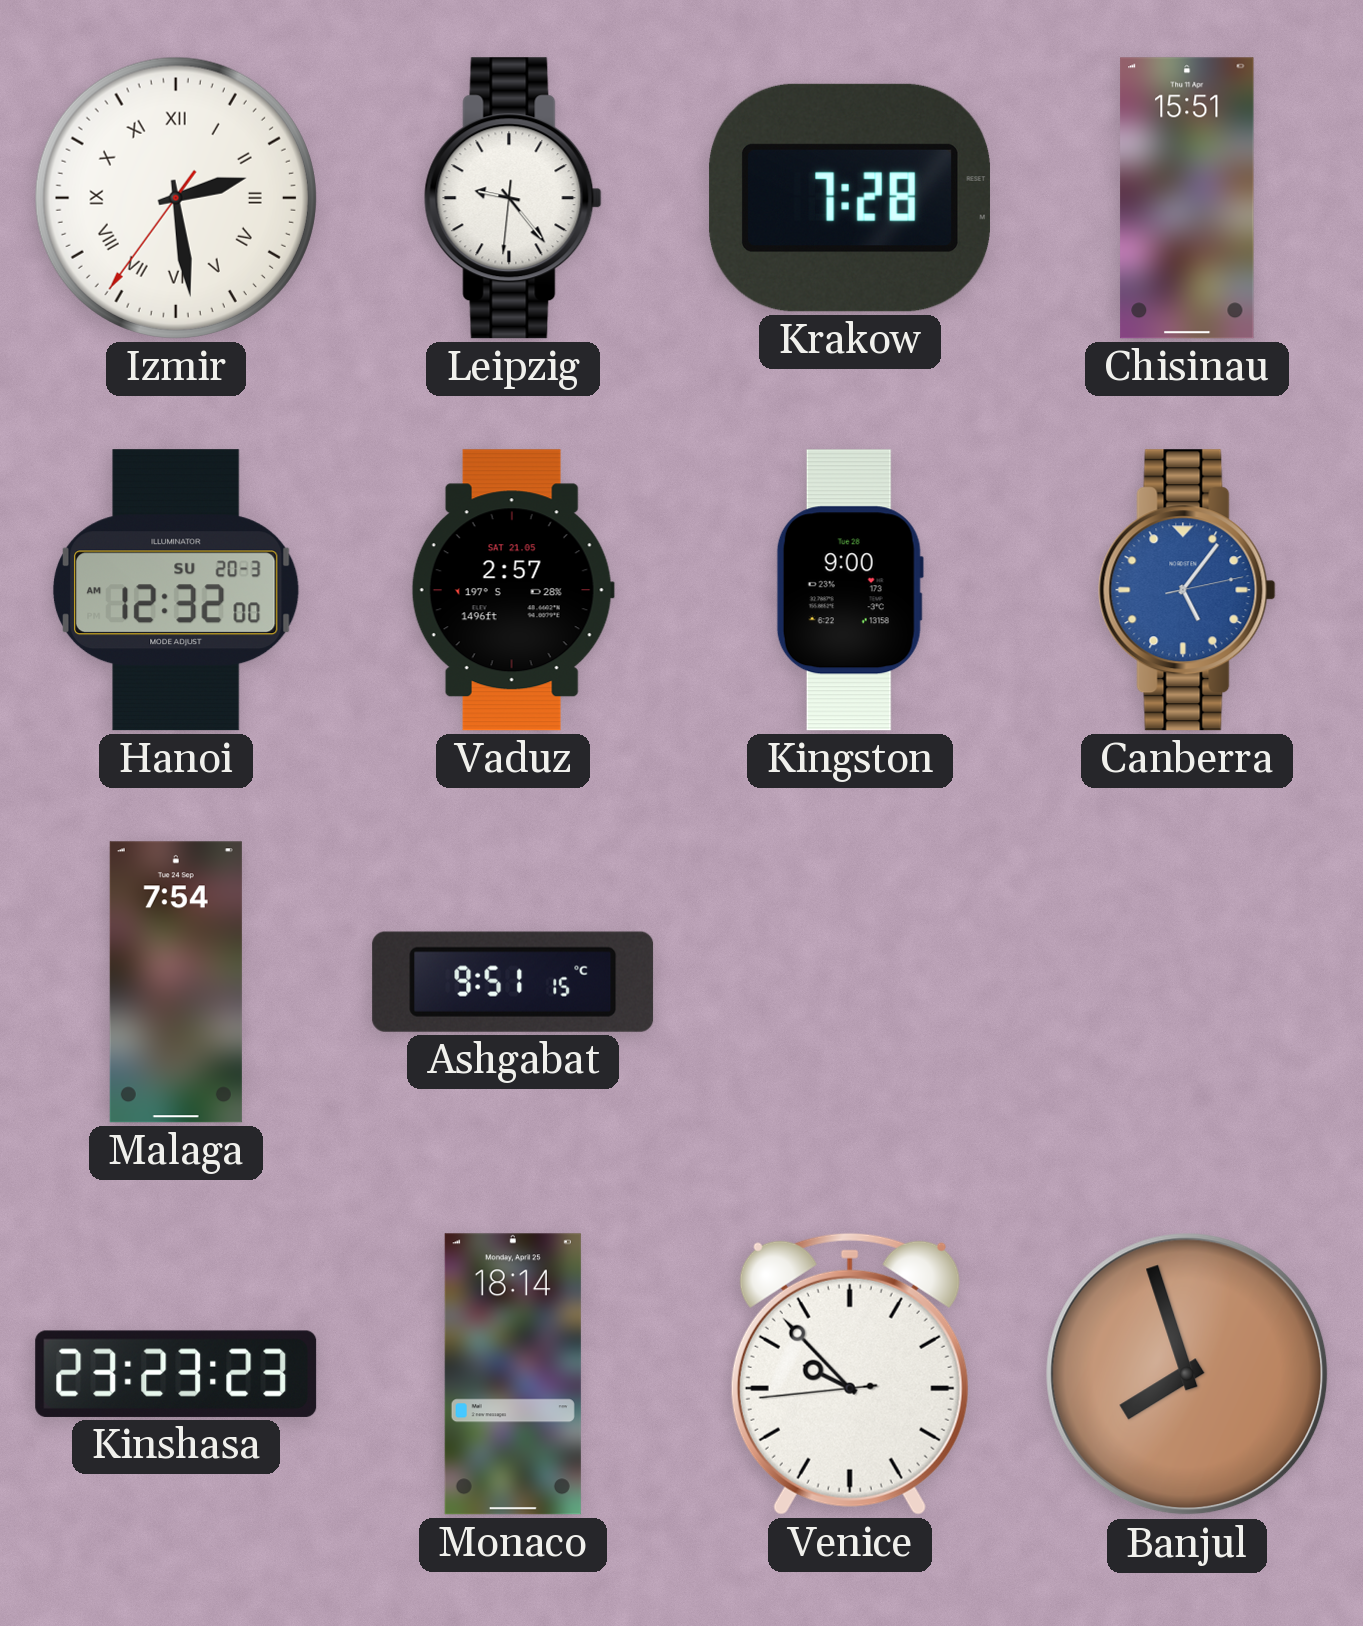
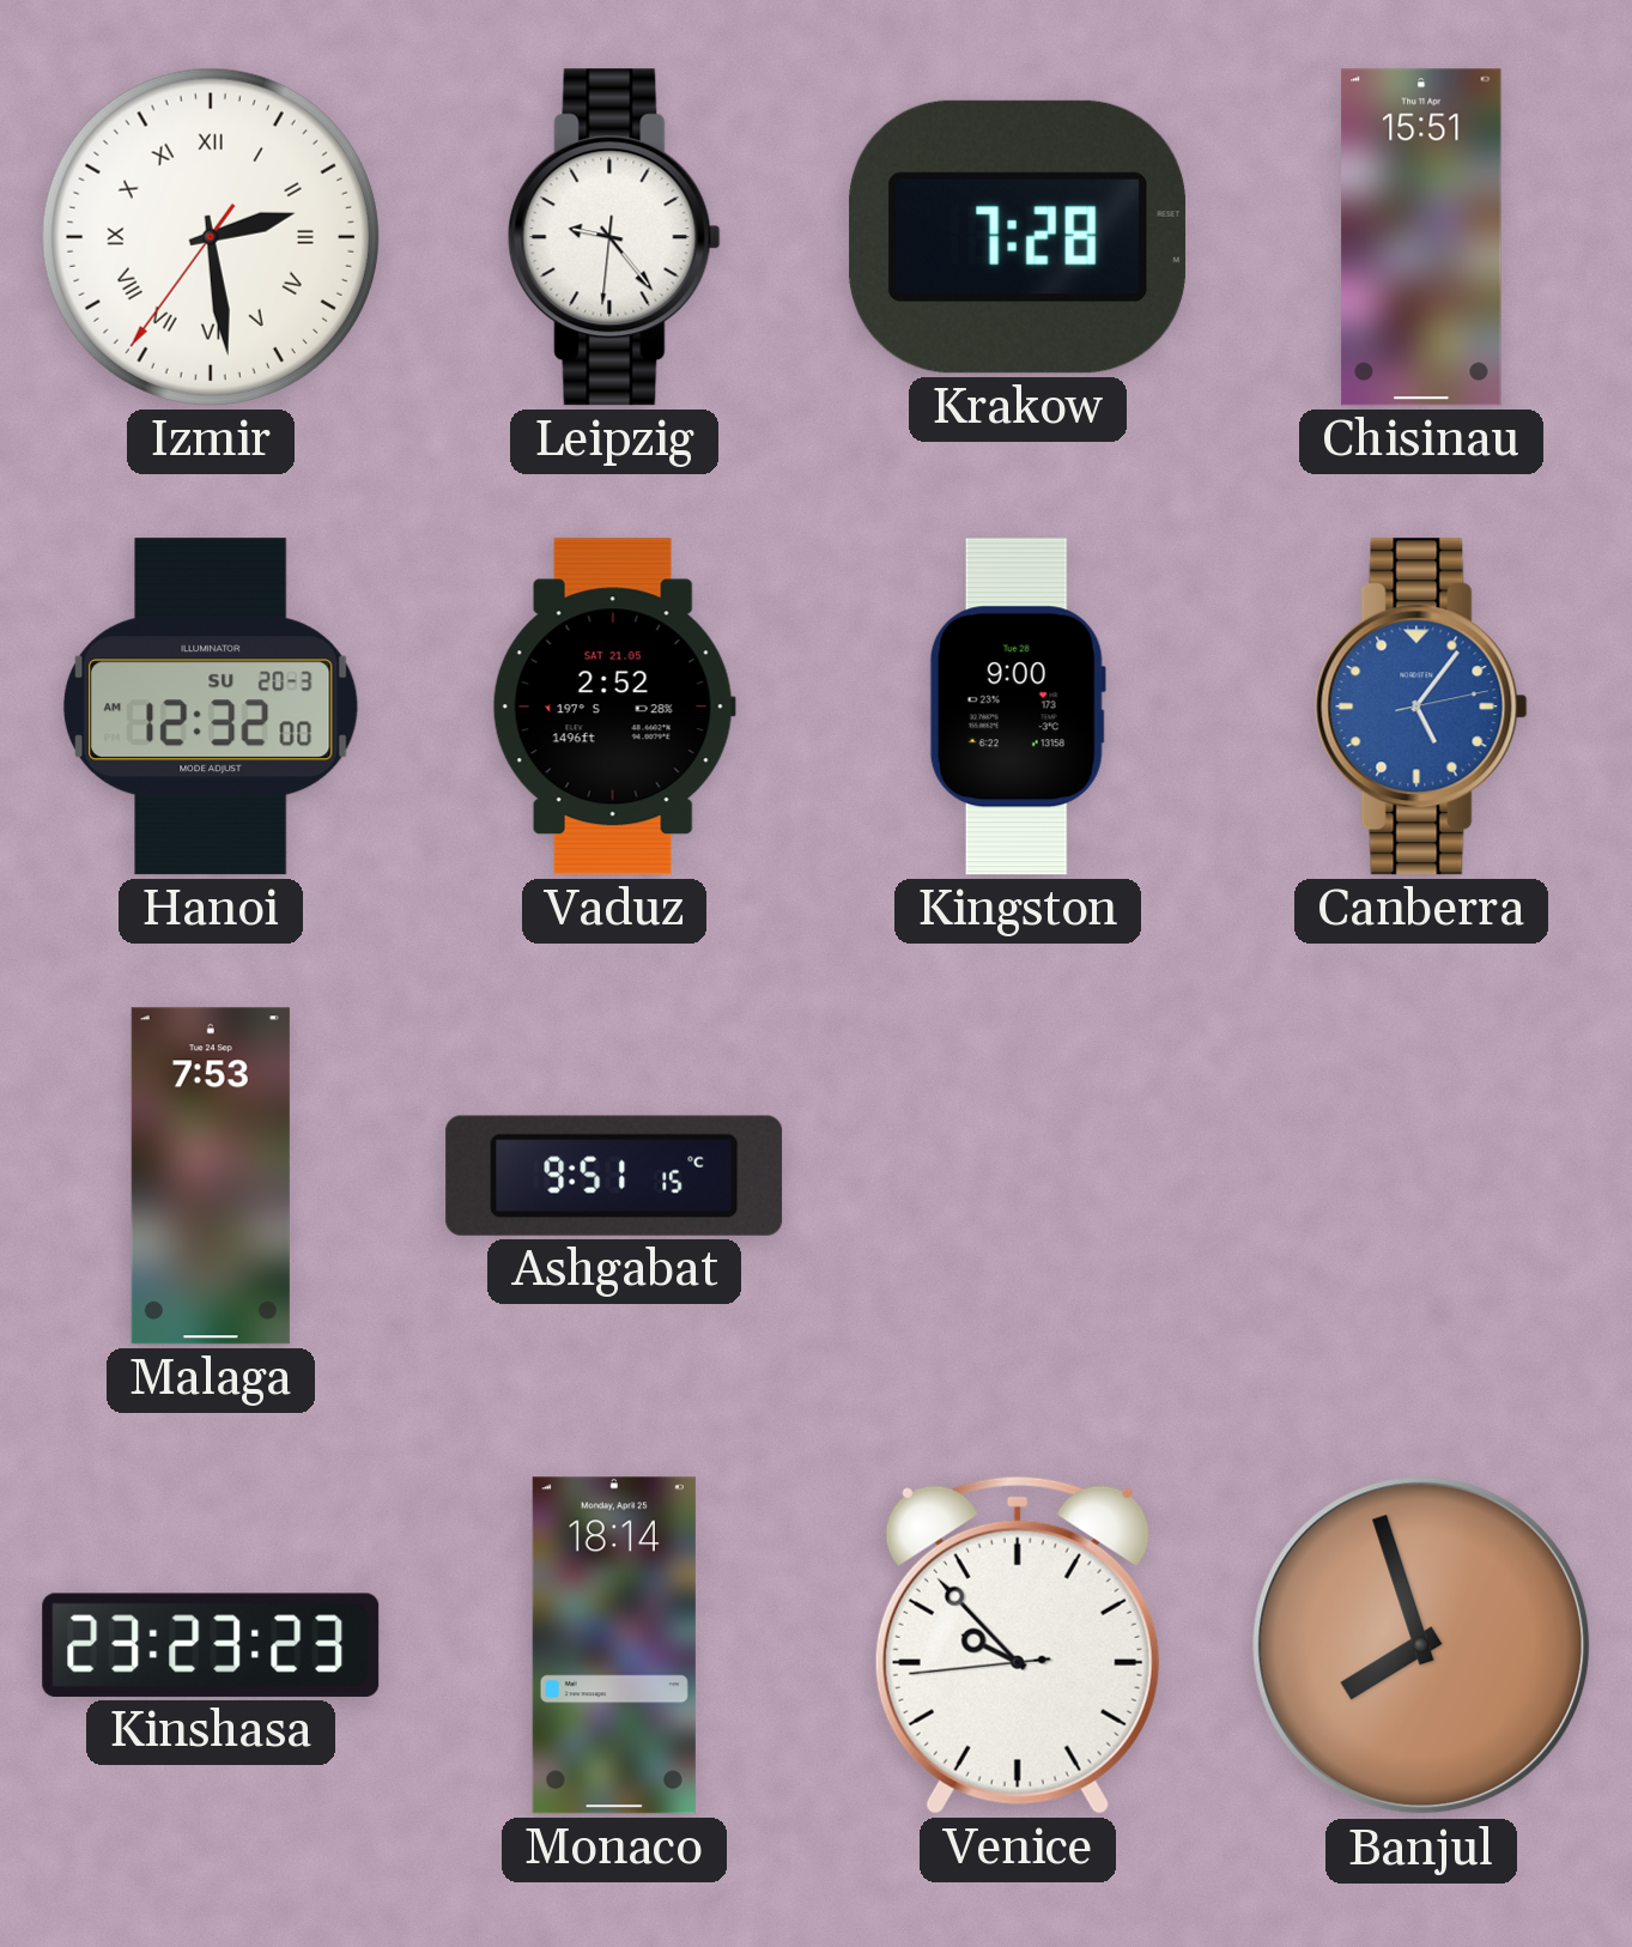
Vaduz: 2:57 -> 2:52 (614, 706)
Malaga: 7:54 -> 7:53 (211, 1176)
